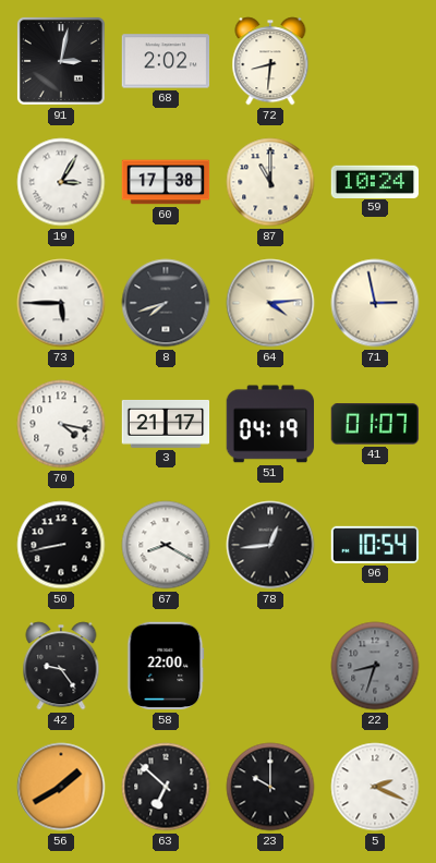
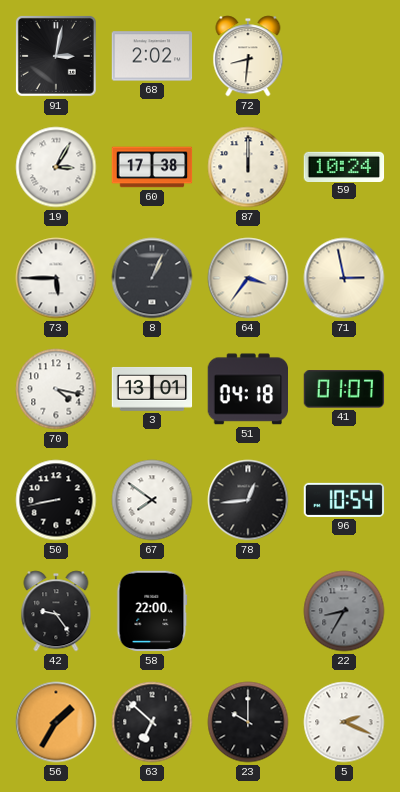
87: 11:00 -> 12:00 (248, 167)
8: 7:42 -> 1:04 (152, 278)
64: 4:14 -> 3:36 (248, 278)
3: 21:17 -> 13:01 (152, 389)
51: 04:19 -> 04:18 (247, 389)
67: 8:20 -> 7:51 (152, 500)
22: 8:33 -> 8:35 (344, 611)
56: 1:40 -> 1:35 (56, 722)
